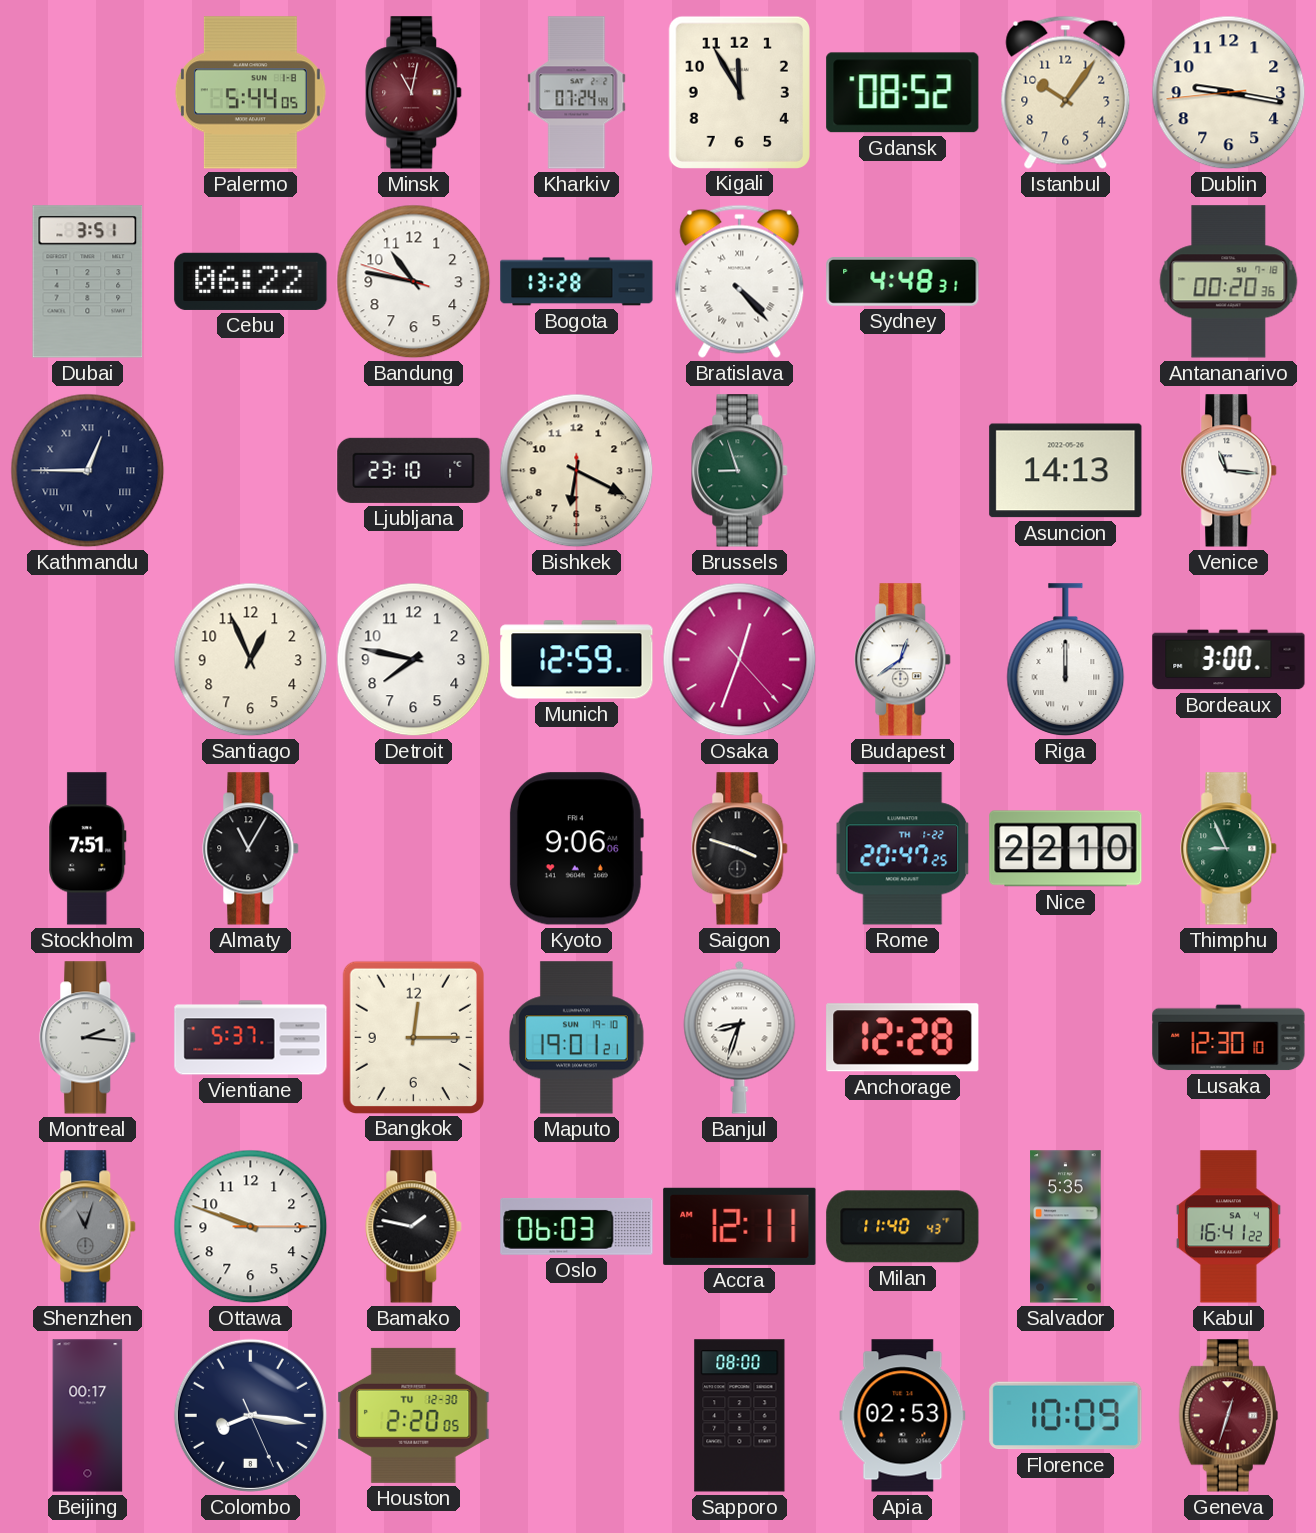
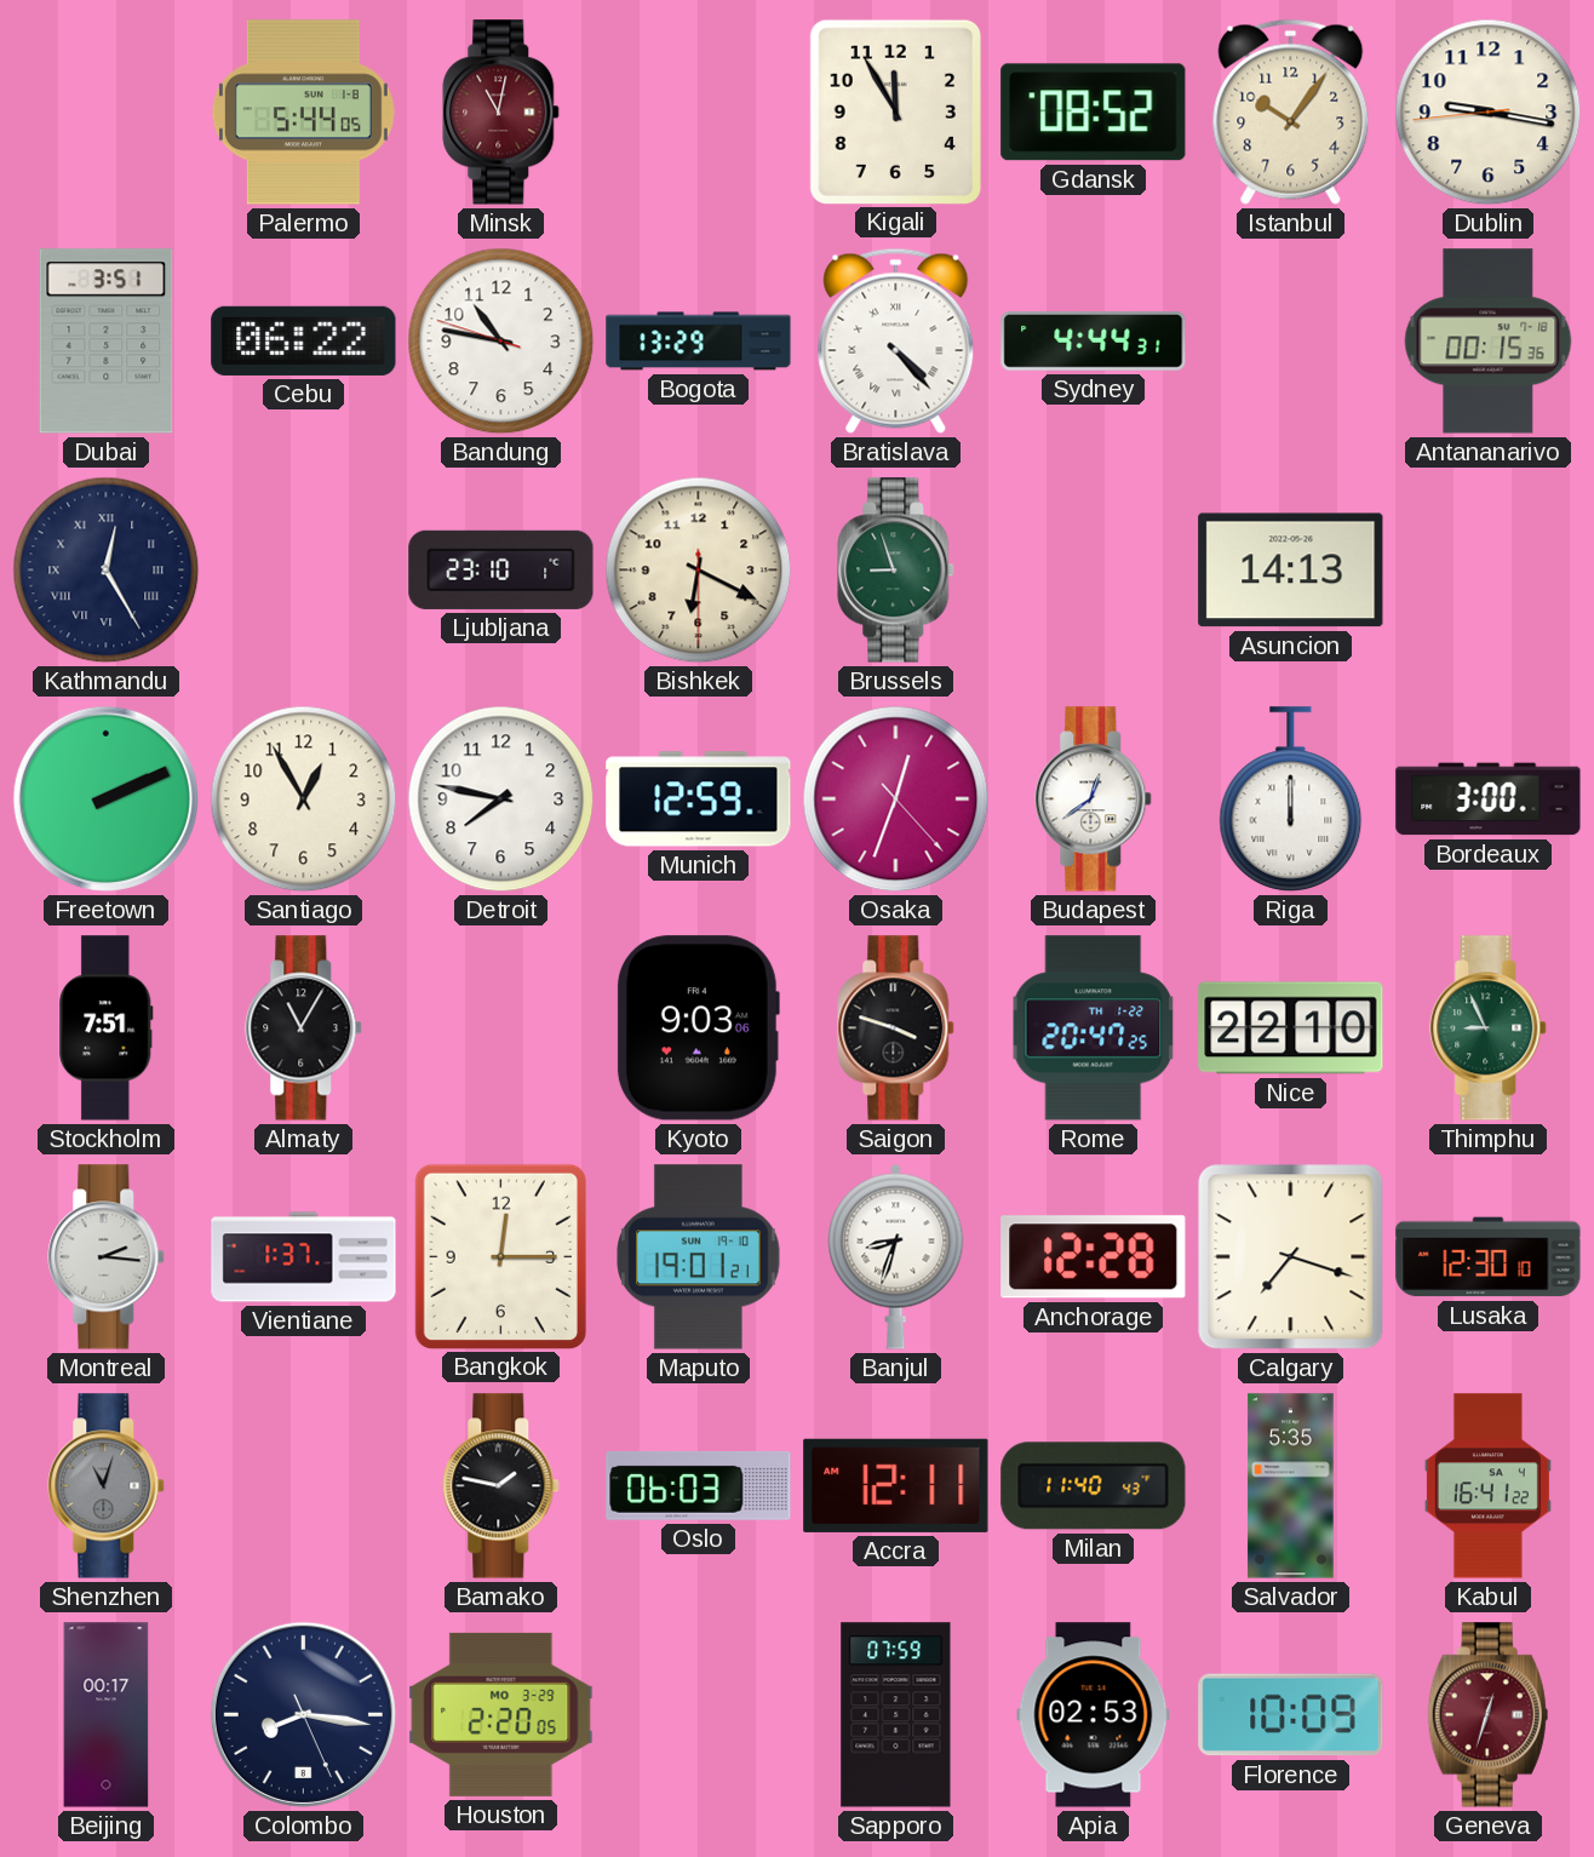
Kharkiv: 07:24 -> none (577, 93)
Bogota: 13:28 -> 13:29 (699, 342)
Sydney: 4:48 -> 4:44 (1094, 342)
Antananarivo: 00:20 -> 00:15 (1489, 342)
Kathmandu: 12:45 -> 12:25 (107, 571)
Venice: 11:16 -> none (1229, 471)
Freetown: none -> 2:11 (105, 798)
Santiago: 12:56 -> 12:55 (304, 799)
Kyoto: 9:06 -> 9:03 (698, 1028)
Vientiane: 5:37 -> 1:37 (304, 1257)
Calgary: none -> 7:18 (1291, 1257)
Ottawa: 9:48 -> none (251, 1227)
Houston date: TU 12-30 -> MO 3-29 (501, 1714)
Sapporo: 08:00 -> 07:59 (896, 1715)
